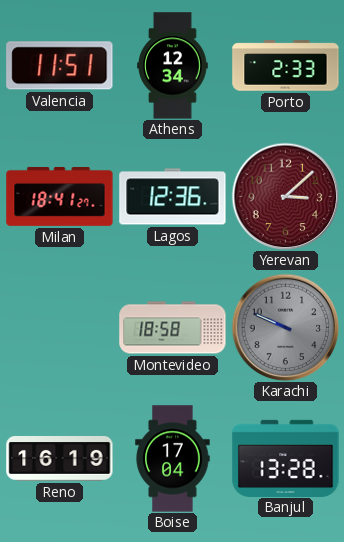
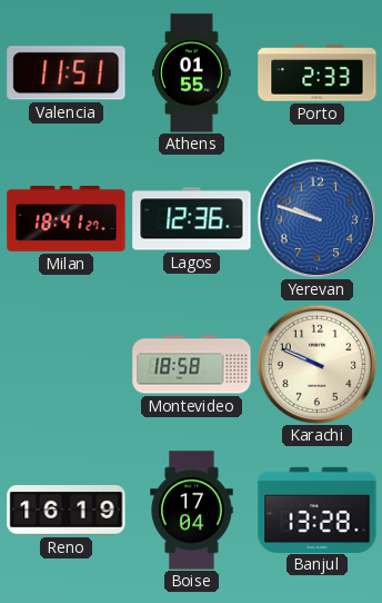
Athens: 12:34 -> 01:55 (192, 73)
Yerevan: 3:08 -> 9:48 (316, 218)
Yerevan dial: burgundy -> blue (316, 218)
Karachi dial: grey -> cream (316, 364)
